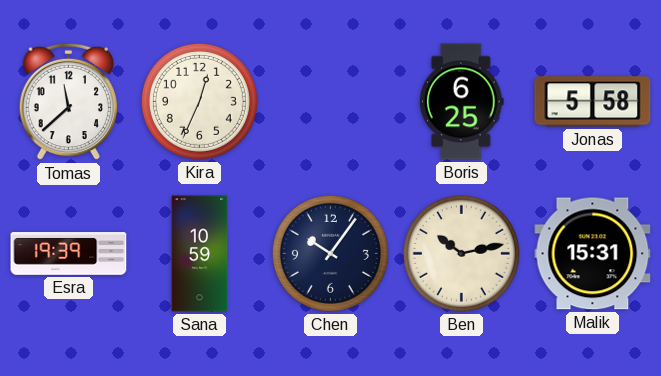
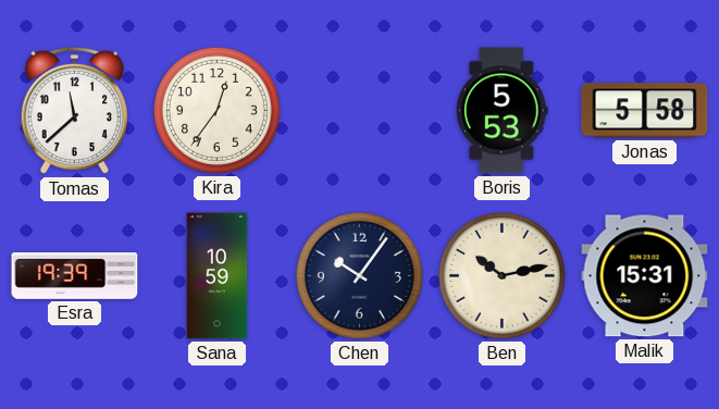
Kira: 12:34 -> 12:36 (216, 110)
Boris: 6:25 -> 5:53 (501, 111)
